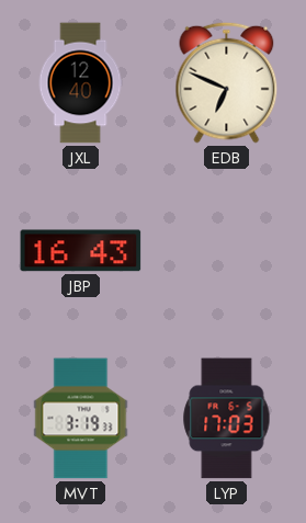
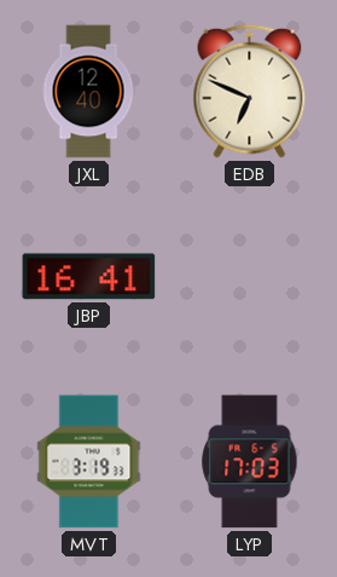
JBP: 16:43 -> 16:41 (89, 277)
